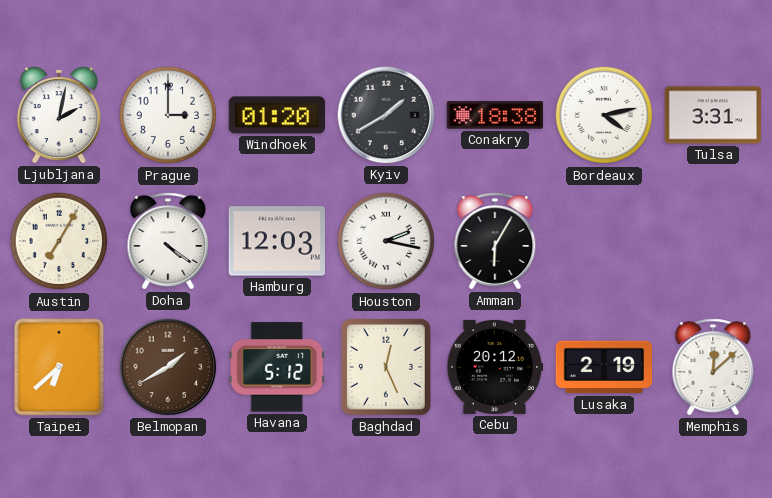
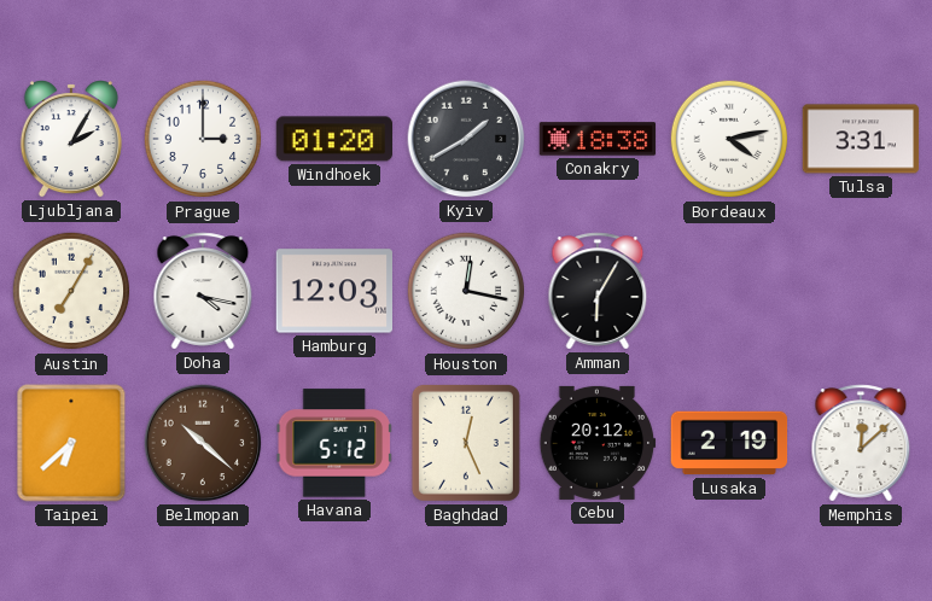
Ljubljana: 2:02 -> 2:05 (71, 139)
Doha: 4:21 -> 4:17 (203, 291)
Houston: 2:17 -> 12:17 (466, 291)
Belmopan: 1:40 -> 10:22 (203, 443)
